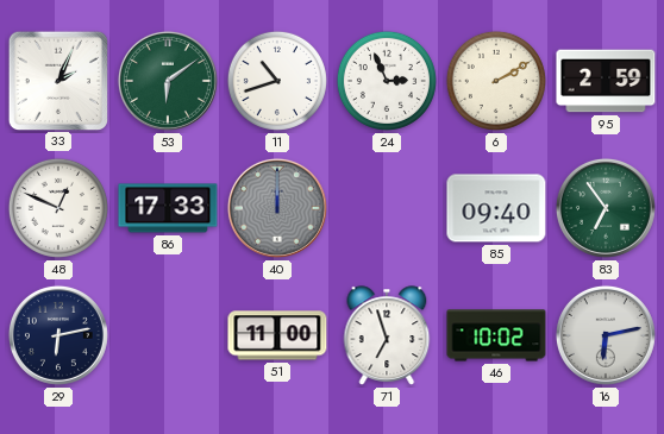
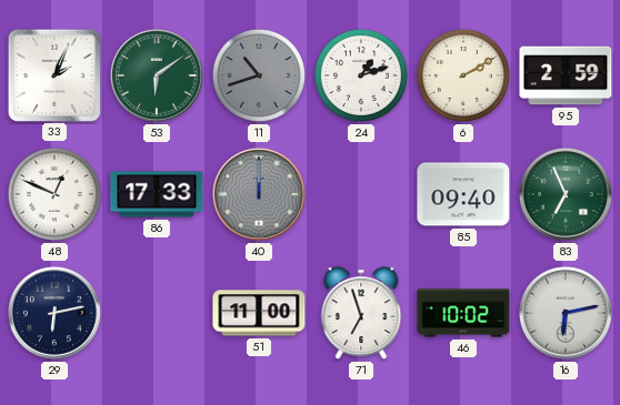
11 dial: white -> grey (259, 75)
24: 2:56 -> 1:12 (361, 75)
83: 6:54 -> 6:56 (566, 194)
